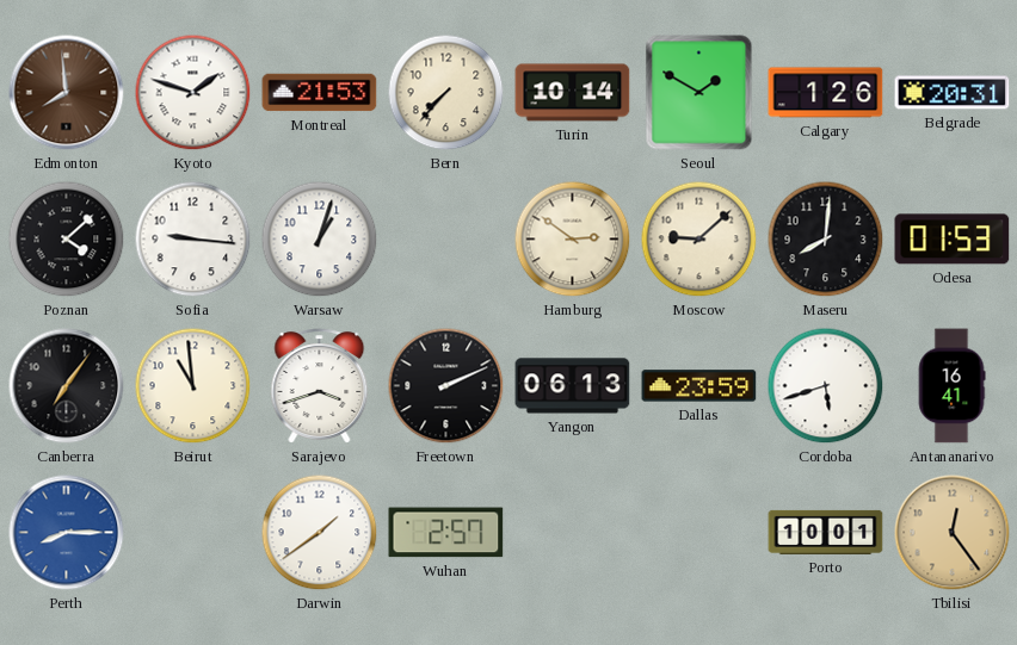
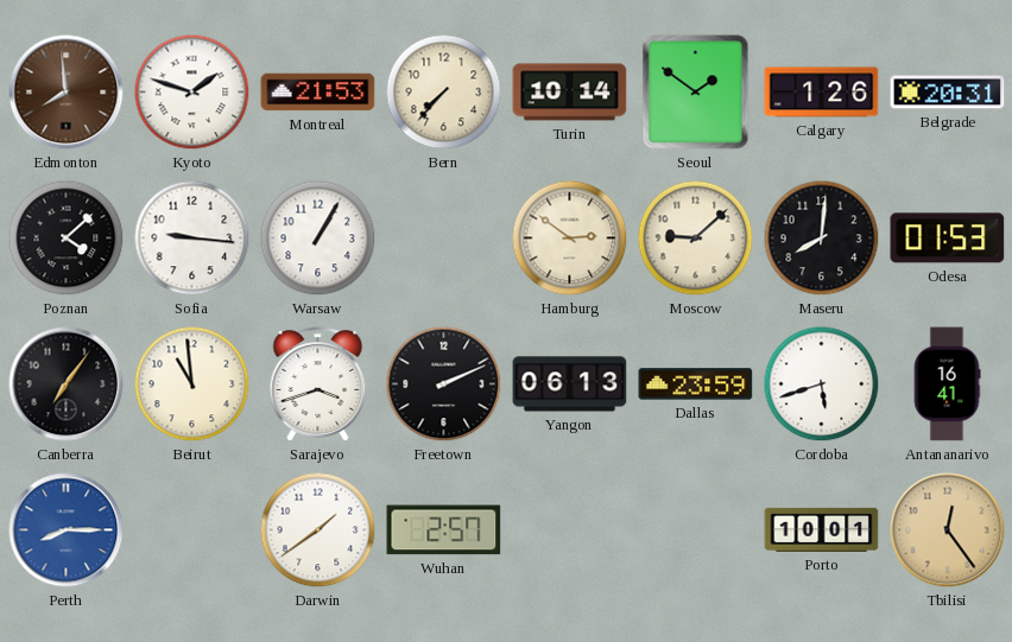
Seoul: 1:50 -> 1:51 (696, 93)
Warsaw: 1:03 -> 1:05 (318, 239)
